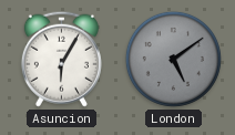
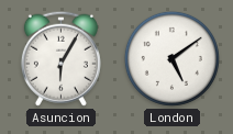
London dial: grey -> white (171, 58)
